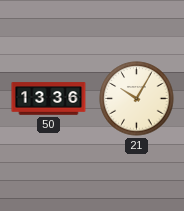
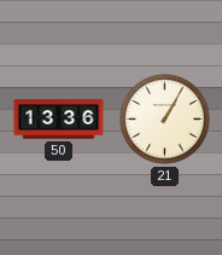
21: 10:05 -> 1:05 (165, 120)
